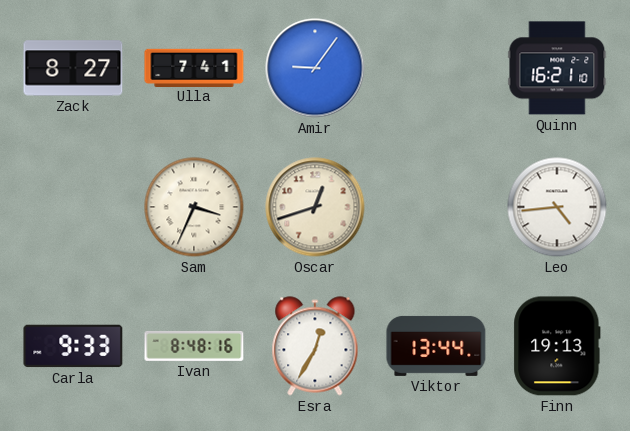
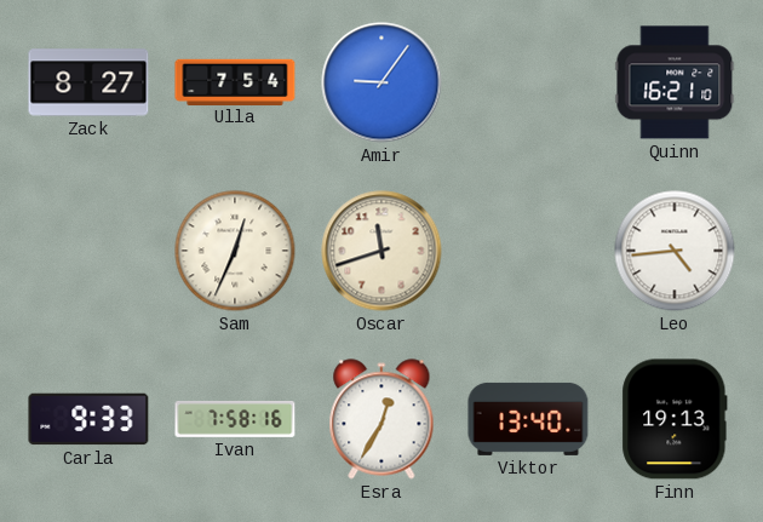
Ulla: 7:41 -> 7:54 (235, 81)
Sam: 3:34 -> 12:34 (235, 251)
Oscar: 12:42 -> 11:42 (381, 251)
Ivan: 8:48 -> 7:58 (235, 419)
Viktor: 13:44 -> 13:40 (528, 419)
